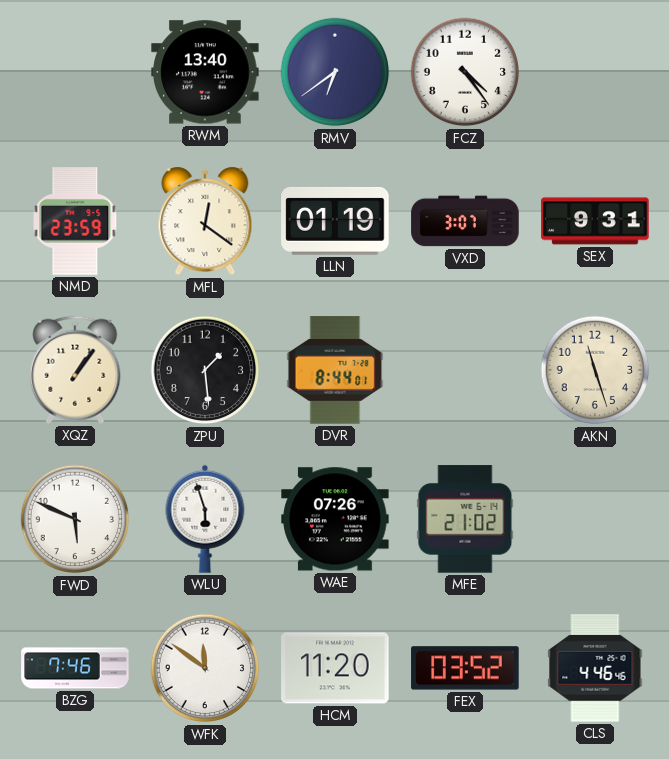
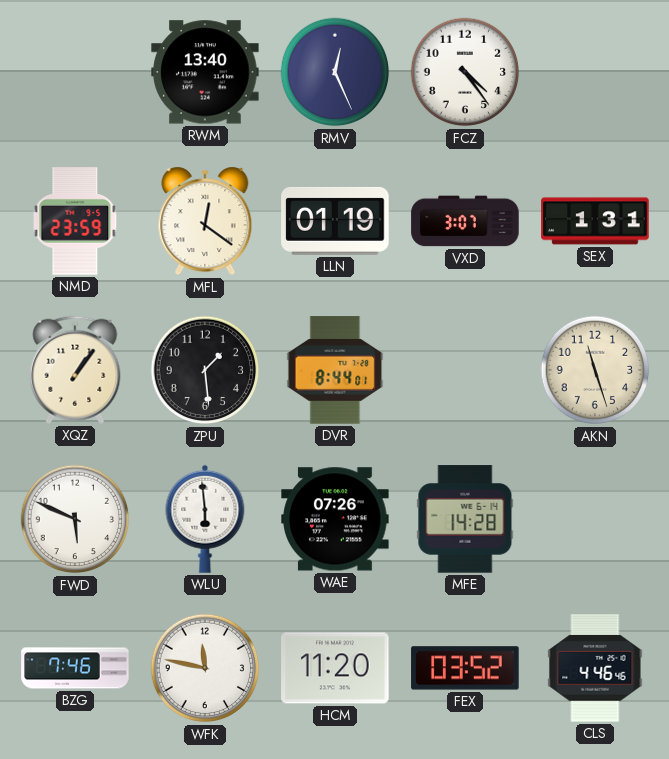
RMV: 6:39 -> 12:26 (335, 72)
SEX: 9:31 -> 1:31 (595, 221)
WLU: 5:57 -> 5:59 (205, 519)
MFE: 21:02 -> 14:28 (465, 519)
WFK: 11:51 -> 11:47 (205, 668)
